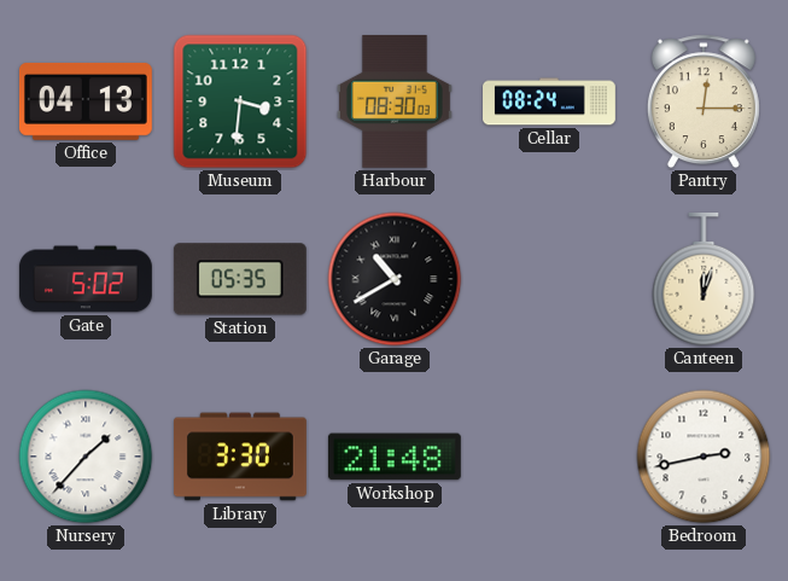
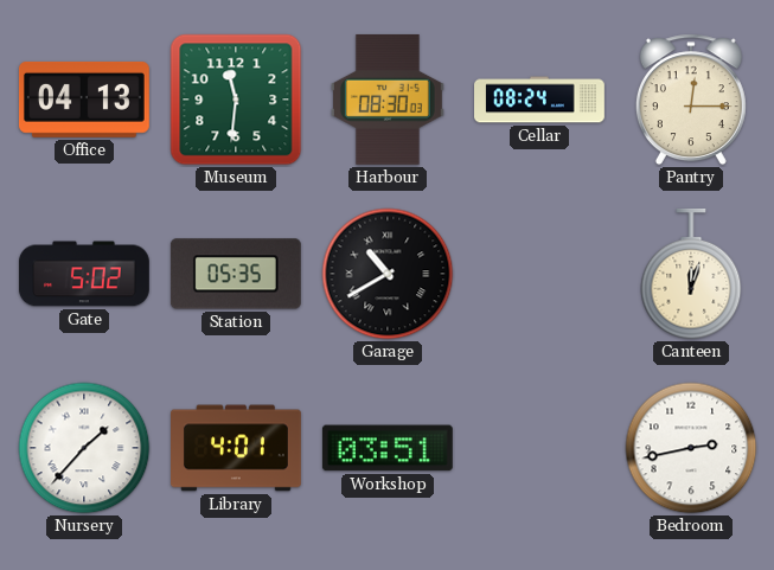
Museum: 3:31 -> 11:31 (236, 100)
Library: 3:30 -> 4:01 (237, 448)
Workshop: 21:48 -> 03:51 (388, 448)
